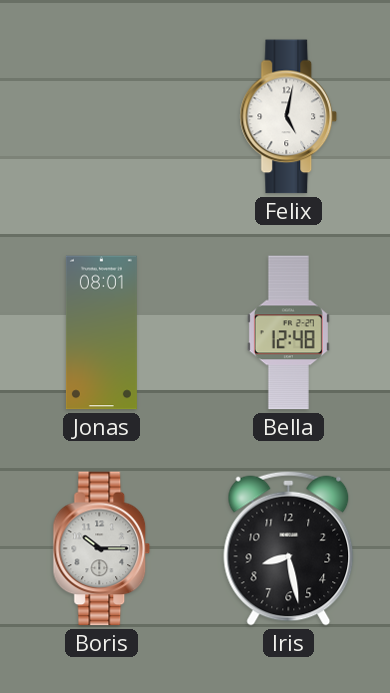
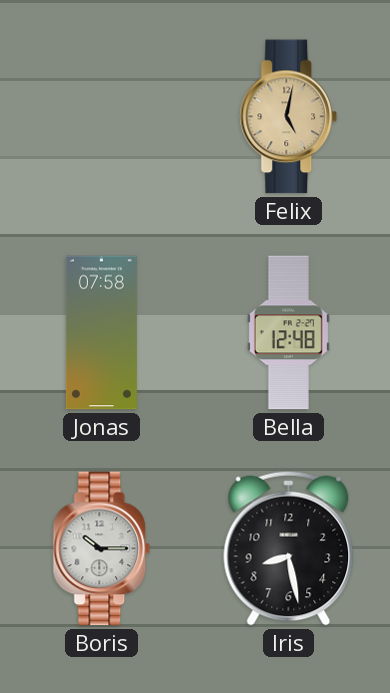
Felix dial: white -> champagne (289, 117)
Jonas: 08:01 -> 07:58 (101, 333)
